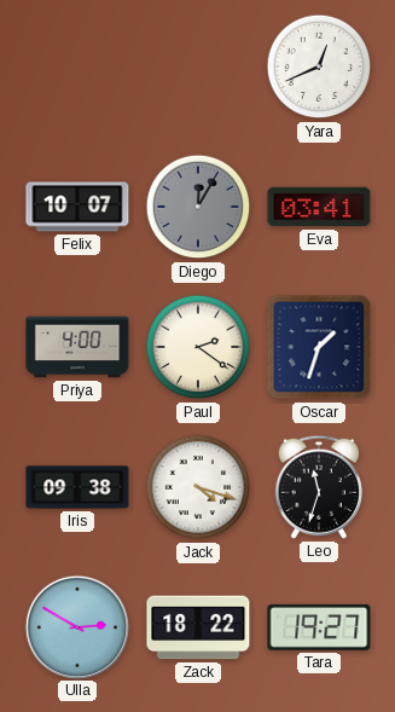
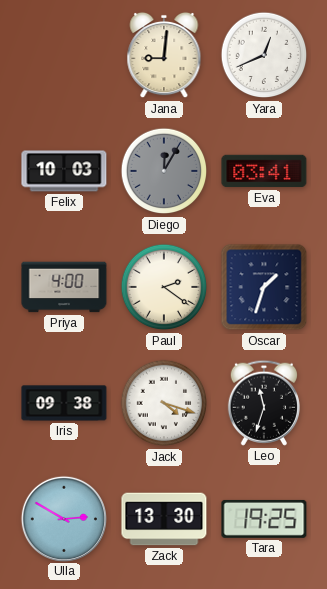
Jana: none -> 9:01 (164, 55)
Felix: 10:07 -> 10:03 (64, 171)
Zack: 18:22 -> 13:30 (164, 519)
Tara: 19:27 -> 19:25 (264, 519)
